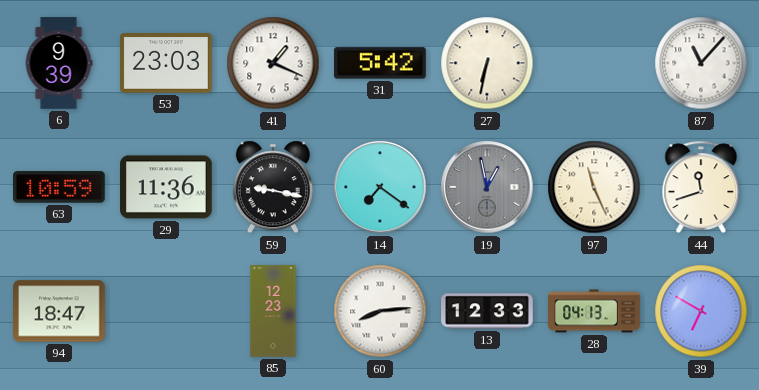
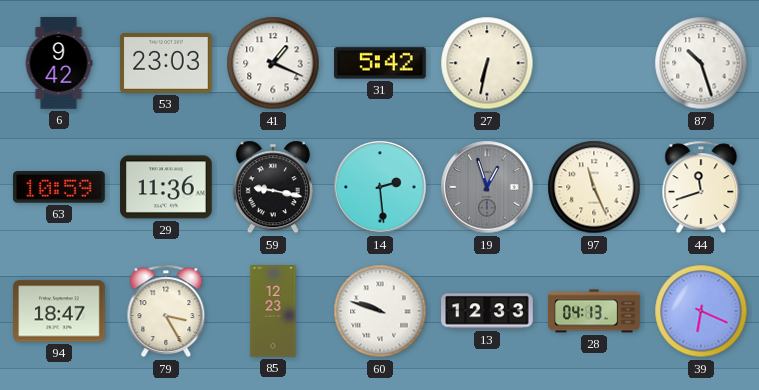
6: 9:39 -> 9:42 (59, 63)
87: 11:07 -> 10:27 (701, 63)
14: 7:21 -> 2:29 (380, 187)
19: 12:58 -> 12:57 (487, 187)
79: none -> 3:25 (166, 311)
60: 8:14 -> 9:48 (380, 311)
39: 6:50 -> 6:19 (701, 311)
